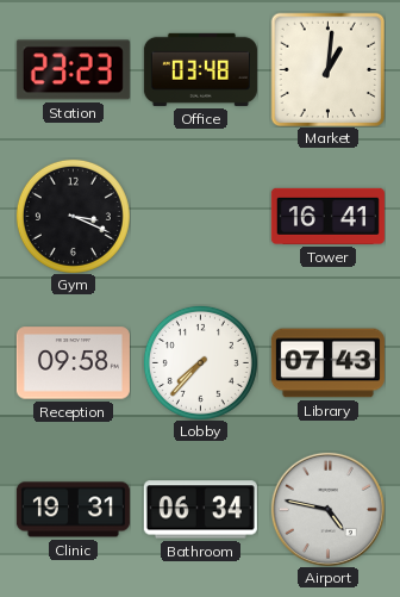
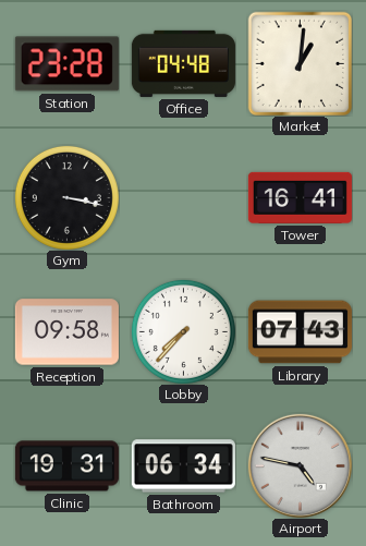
Station: 23:23 -> 23:28 (66, 64)
Office: 03:48 -> 04:48 (183, 63)
Gym: 3:19 -> 3:17 (66, 197)
